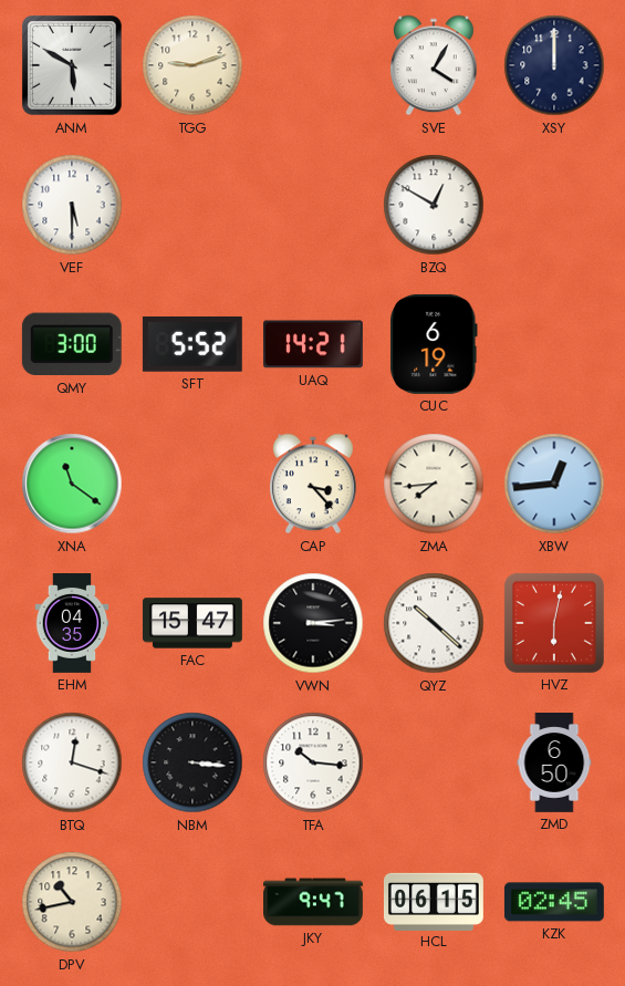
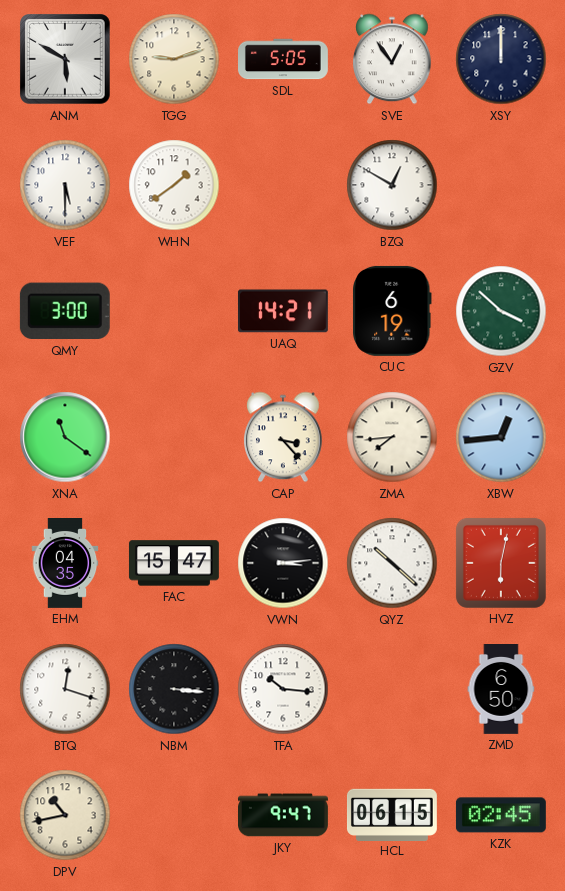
SDL: none -> 5:05 (284, 59)
SVE: 4:05 -> 12:54 (393, 59)
WHN: none -> 1:39 (174, 185)
SFT: 5:52 -> none (192, 344)
GZV: none -> 3:52 (501, 311)
